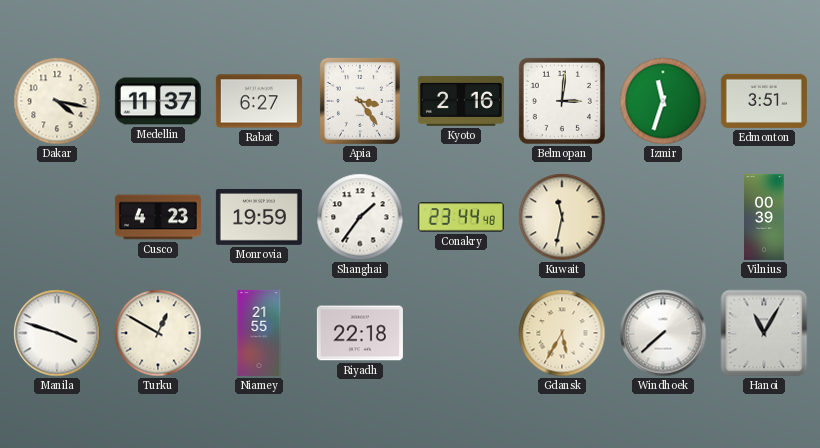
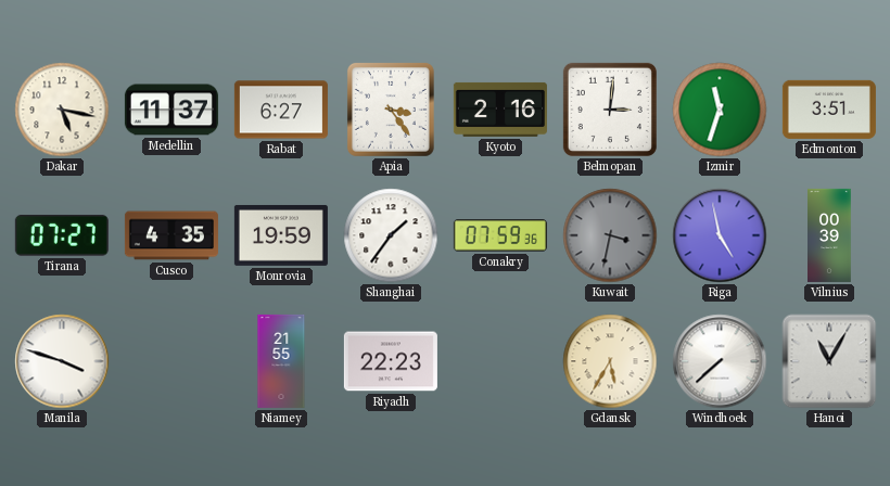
Dakar: 4:17 -> 5:17 (62, 110)
Tirana: none -> 07:27 (62, 235)
Cusco: 4:23 -> 4:35 (171, 235)
Conakry: 23:44 -> 07:59 (500, 235)
Kuwait: 11:32 -> 3:32 (610, 235)
Kuwait dial: cream -> grey (610, 235)
Riga: none -> 4:58 (720, 235)
Turku: 12:50 -> none (158, 333)
Riyadh: 22:18 -> 22:23 (391, 361)
